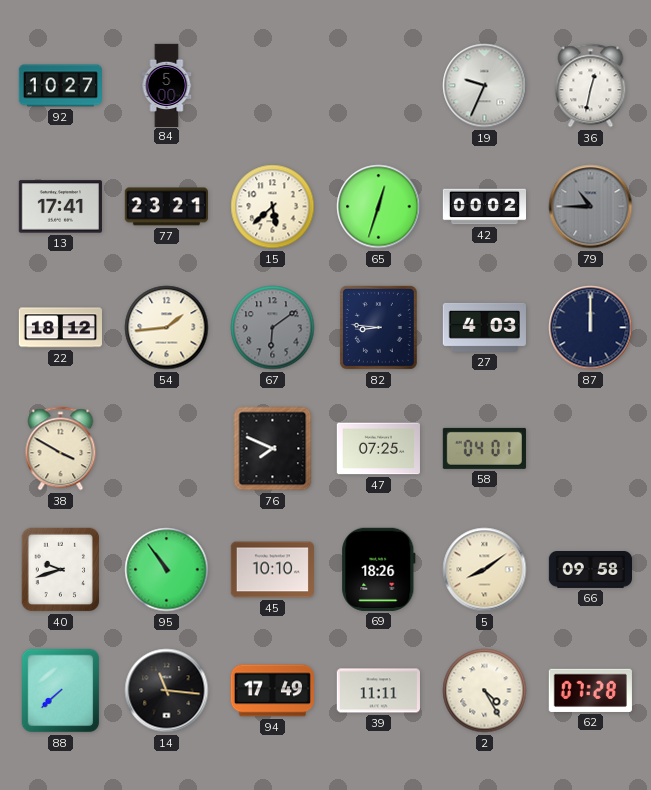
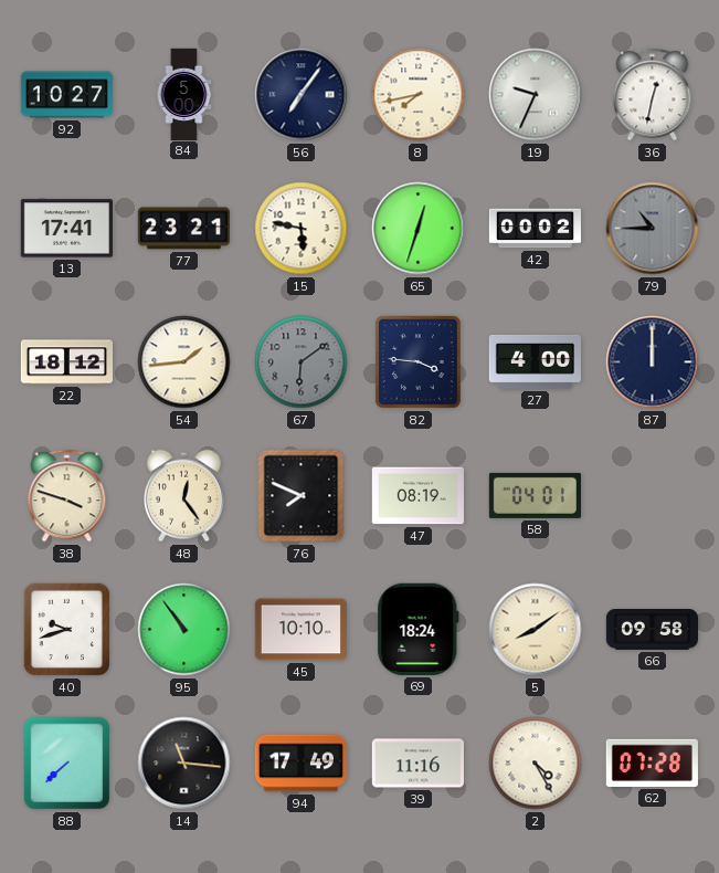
56: none -> 7:06 (302, 95)
8: none -> 7:43 (419, 95)
15: 5:38 -> 5:47 (302, 229)
82: 8:46 -> 3:46 (417, 361)
27: 4:03 -> 4:00 (535, 361)
38: 3:50 -> 3:48 (67, 496)
48: none -> 12:24 (183, 496)
47: 07:25 -> 08:19 (417, 496)
69: 18:26 -> 18:24 (419, 629)
39: 11:11 -> 11:16 (417, 764)
